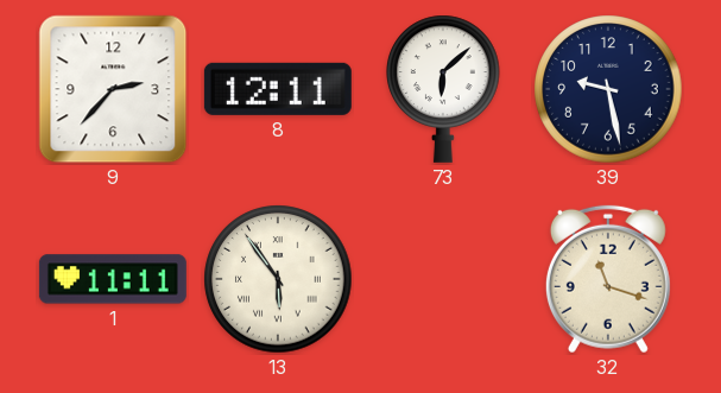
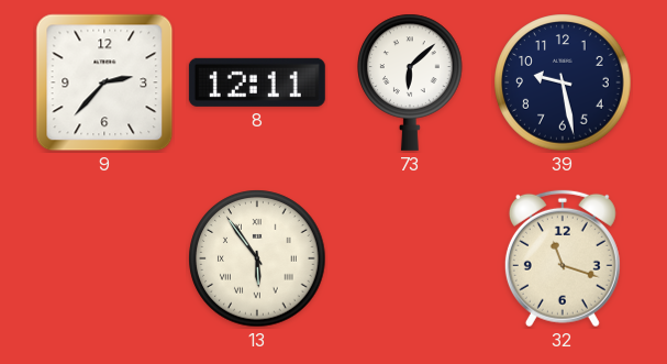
1: 11:11 -> none (113, 279)
